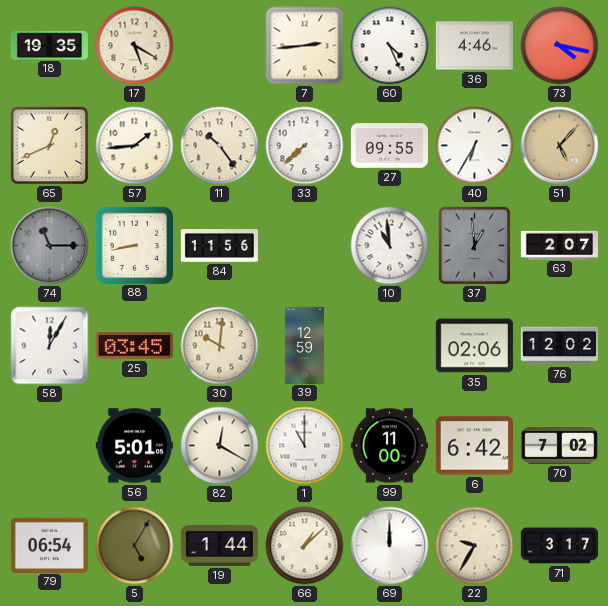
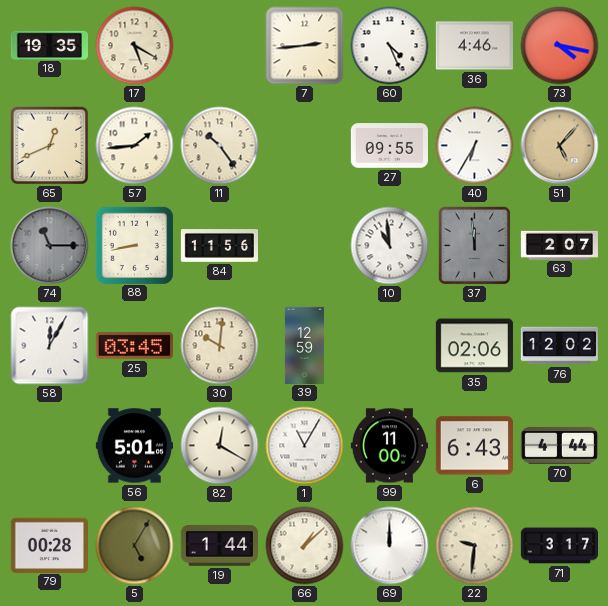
33: 7:38 -> none (305, 146)
37: 12:59 -> 11:59 (475, 246)
1: 11:00 -> 11:05 (305, 446)
6: 6:42 -> 6:43 (474, 446)
70: 7:02 -> 4:44 (559, 446)
79: 06:54 -> 00:28 (49, 545)
22: 9:35 -> 9:31 (475, 546)
